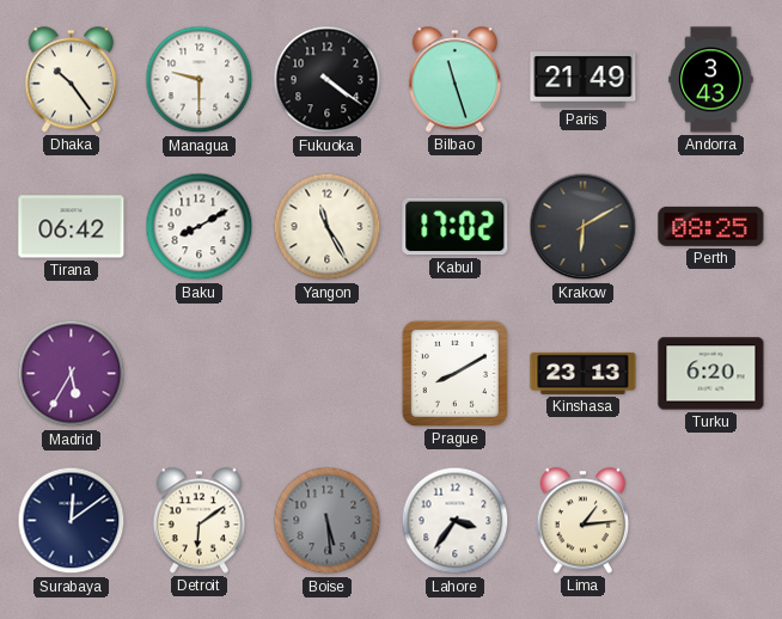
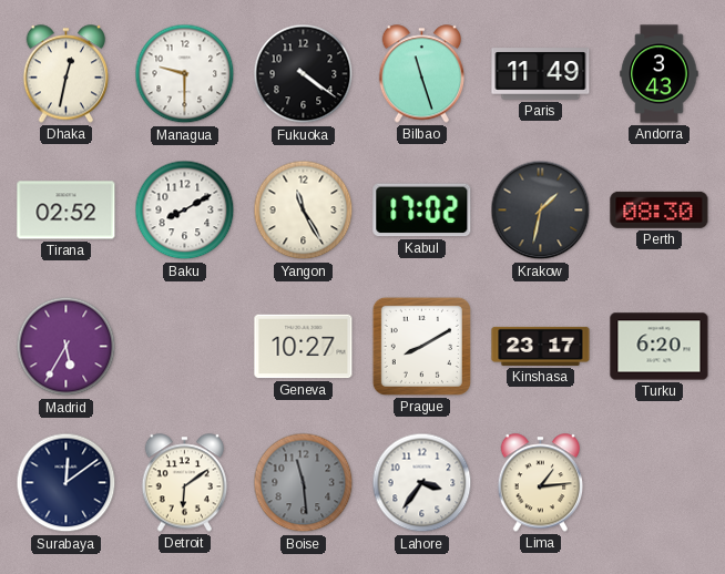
Dhaka: 10:24 -> 12:32 (67, 74)
Paris: 21:49 -> 11:49 (541, 74)
Tirana: 06:42 -> 02:52 (67, 211)
Krakow: 6:10 -> 1:32 (541, 211)
Perth: 08:25 -> 08:30 (660, 209)
Geneva: none -> 10:27 (304, 347)
Kinshasa: 23:13 -> 23:17 (541, 346)
Boise: 5:29 -> 11:29 (304, 483)
